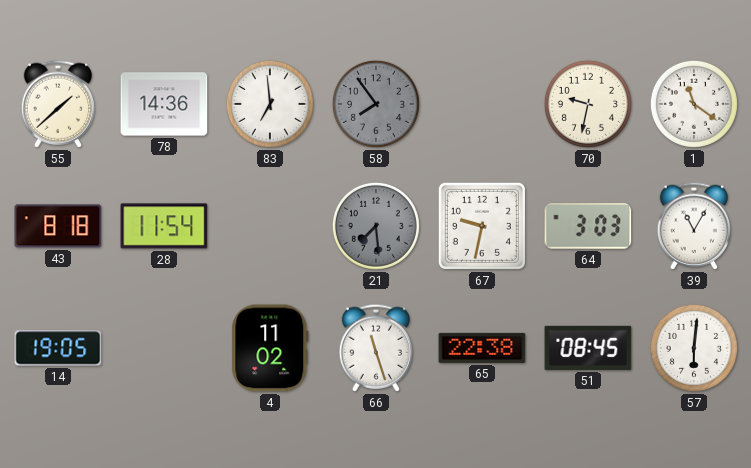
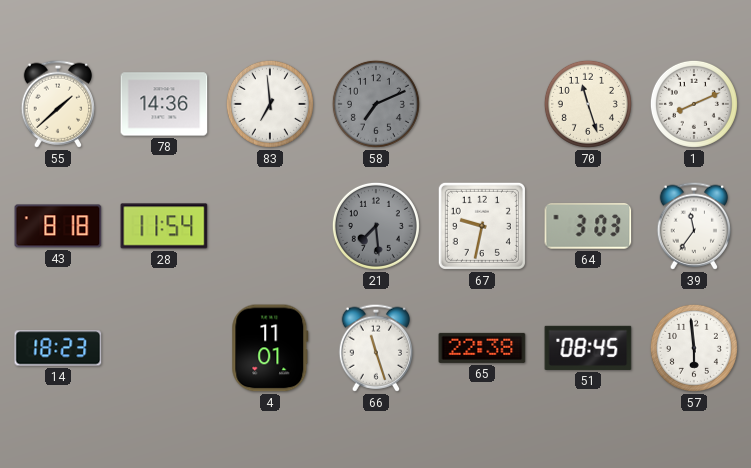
58: 7:54 -> 7:11 (376, 104)
70: 9:32 -> 11:27 (588, 104)
1: 11:21 -> 8:11 (694, 104)
39: 11:05 -> 11:36 (693, 226)
14: 19:05 -> 18:23 (58, 348)
4: 11:02 -> 11:01 (270, 348)
57: 6:01 -> 5:59 (694, 348)
